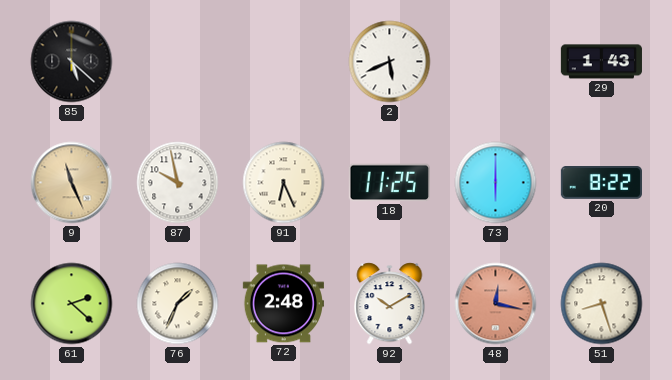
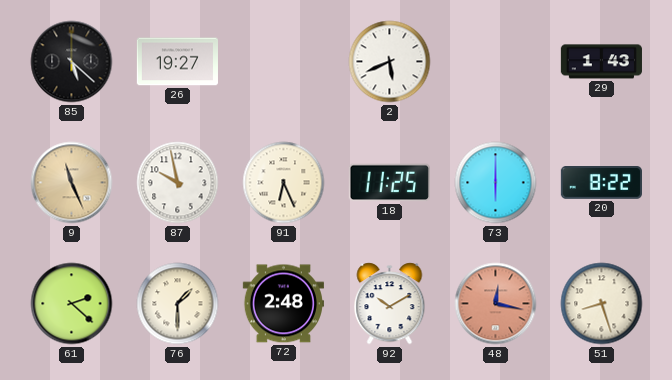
26: none -> 19:27 (177, 62)
76: 1:34 -> 1:30 (178, 304)
